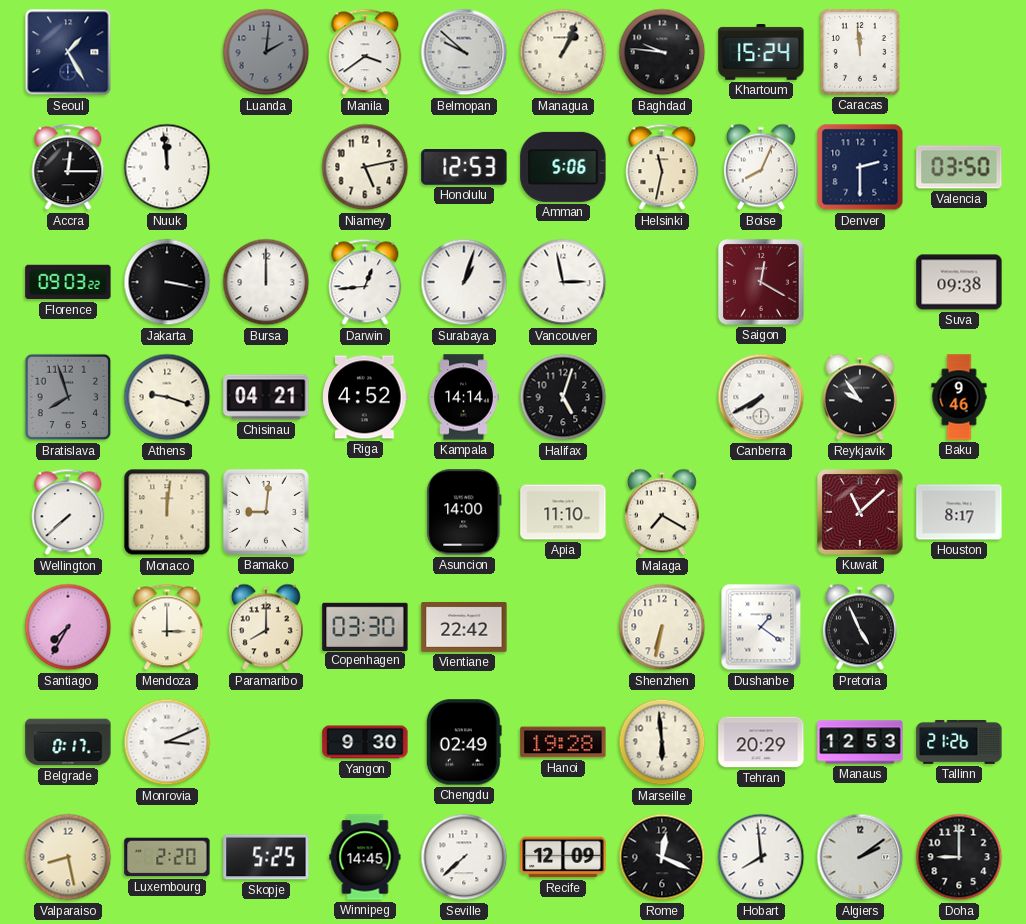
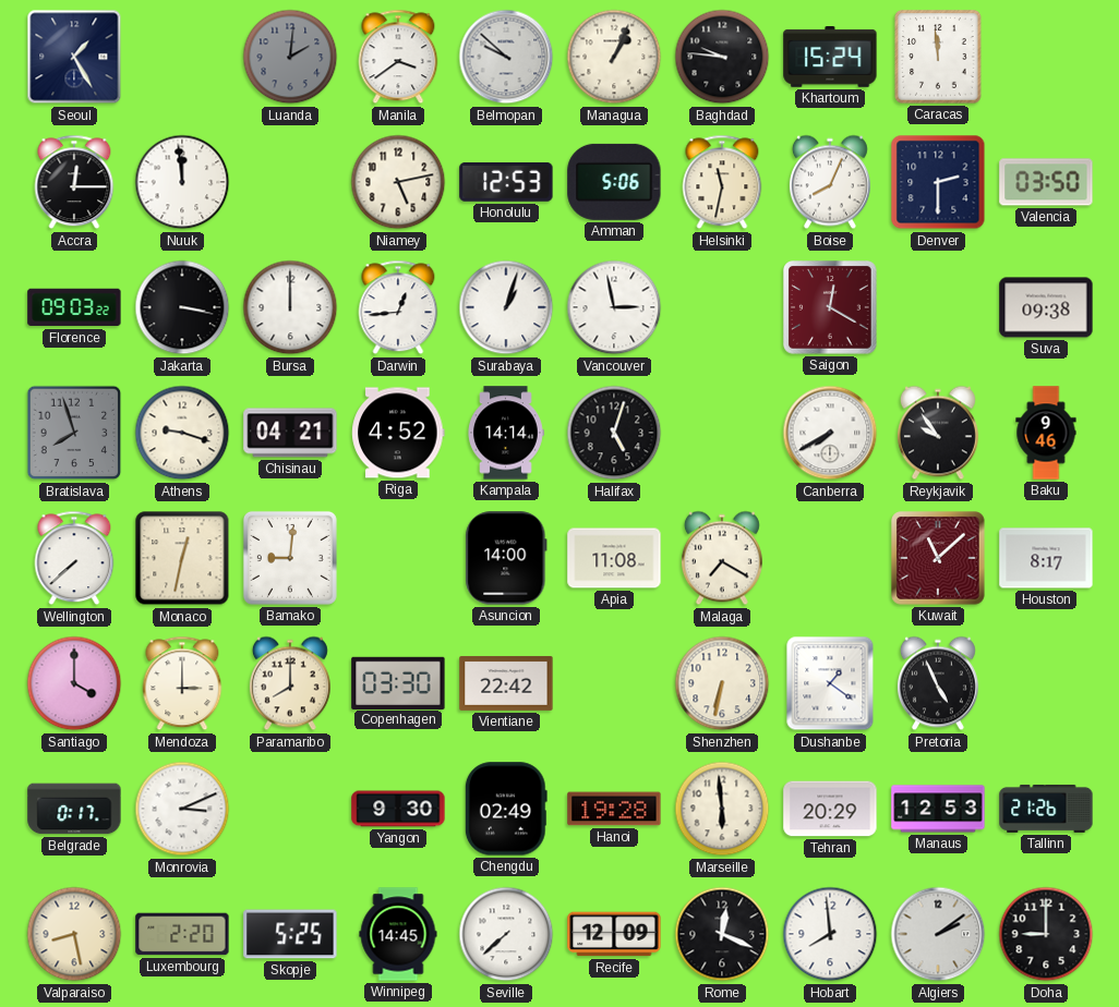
Monaco: 12:01 -> 12:32 (182, 558)
Apia: 11:10 -> 11:08 (614, 558)
Santiago: 7:35 -> 4:00 (74, 683)
